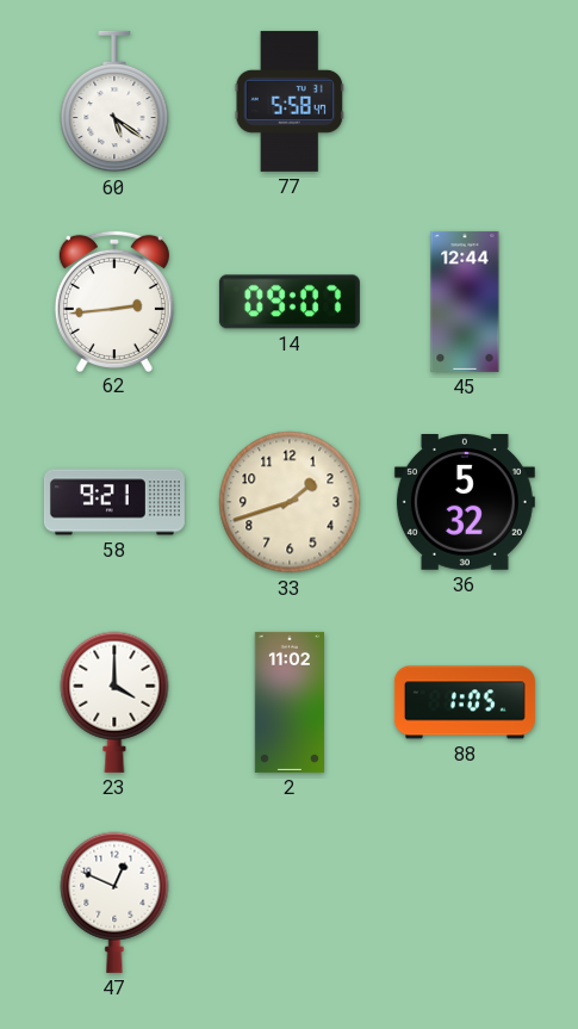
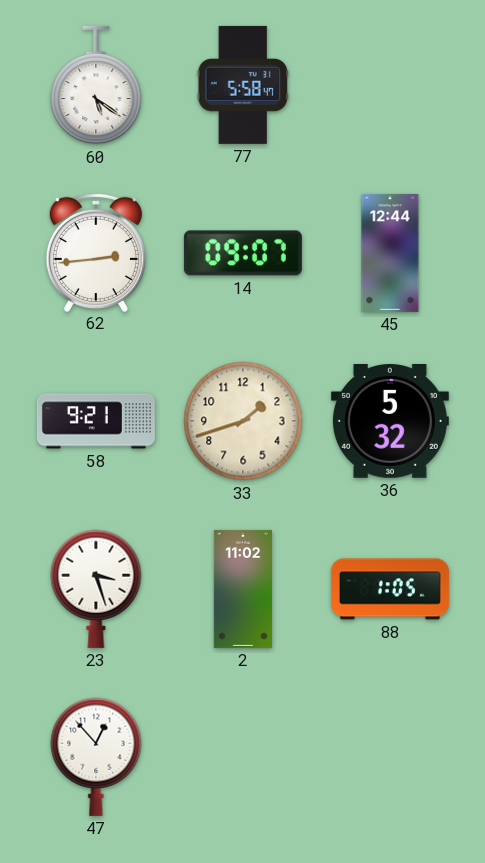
23: 4:00 -> 3:27 (96, 589)
47: 12:49 -> 12:53 (96, 757)
